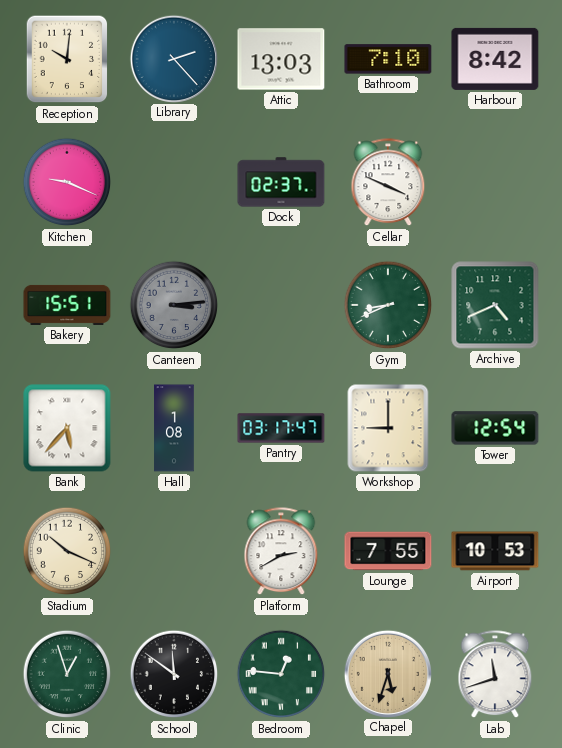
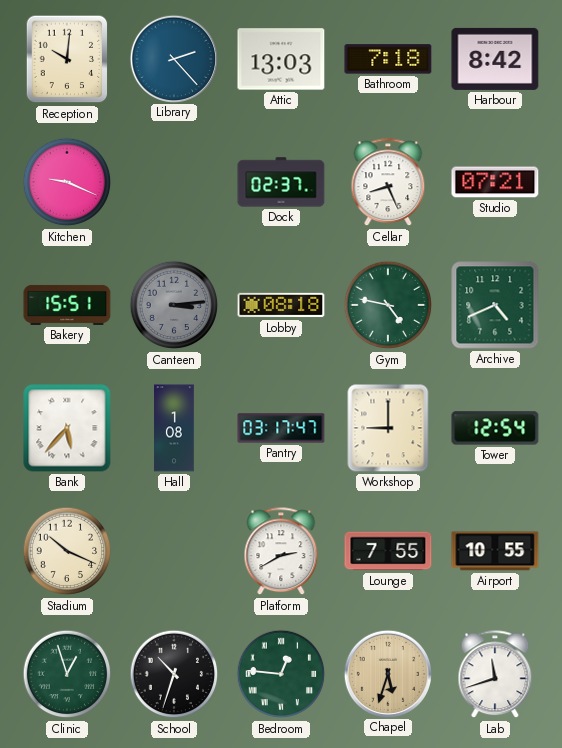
Bathroom: 7:10 -> 7:18 (388, 59)
Cellar: 3:49 -> 8:26 (388, 183)
Studio: none -> 07:21 (495, 182)
Lobby: none -> 08:18 (281, 305)
Gym: 8:41 -> 4:47 (388, 305)
Airport: 10:53 -> 10:55 (495, 551)
School: 11:51 -> 10:33 (174, 674)
